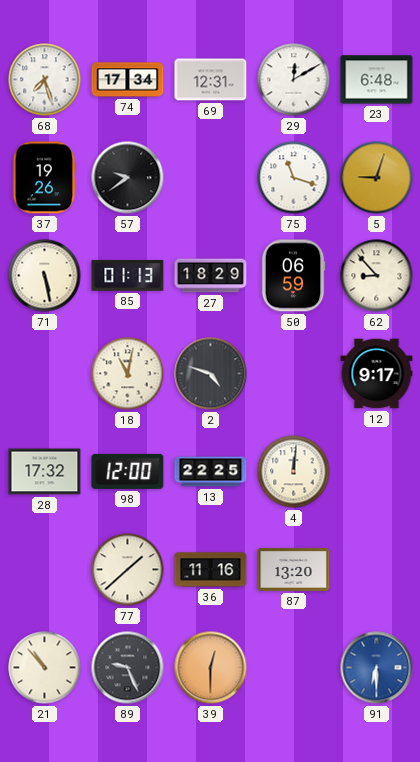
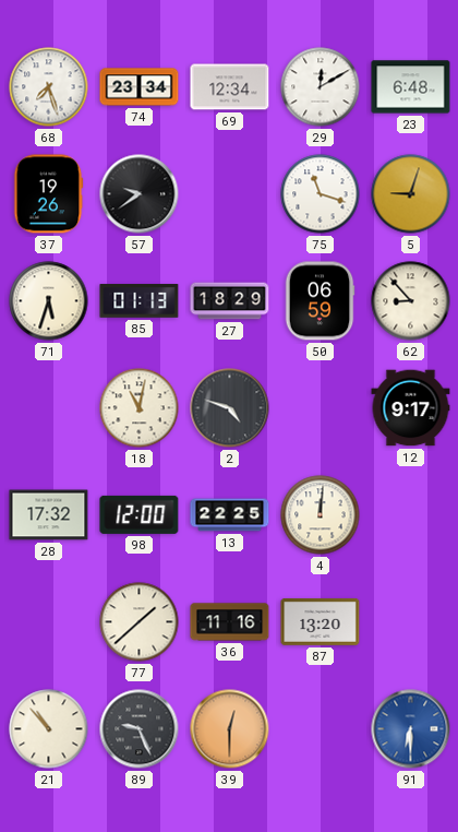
74: 17:34 -> 23:34 (140, 87)
69: 12:31 -> 12:34 (230, 87)
71: 5:28 -> 5:33 (49, 301)
